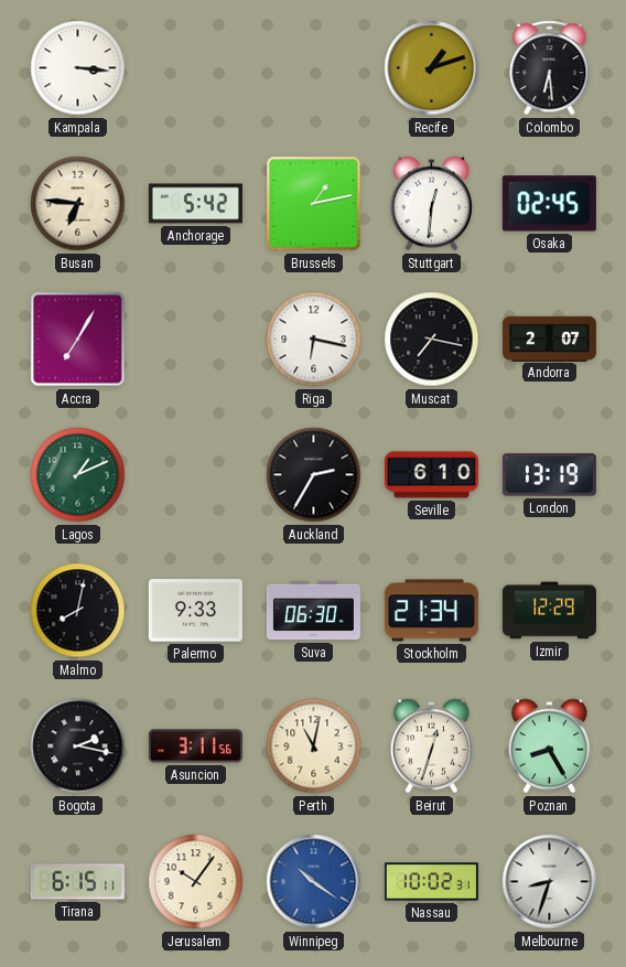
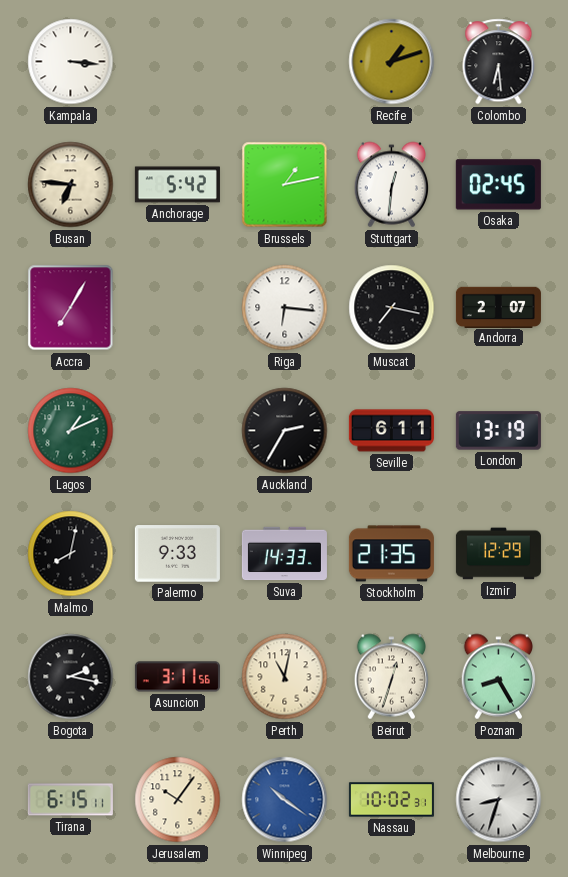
Riga: 6:17 -> 6:16 (285, 308)
Seville: 6:10 -> 6:11 (391, 431)
Suva: 06:30 -> 14:33 (284, 554)
Stockholm: 21:34 -> 21:35 (391, 554)
